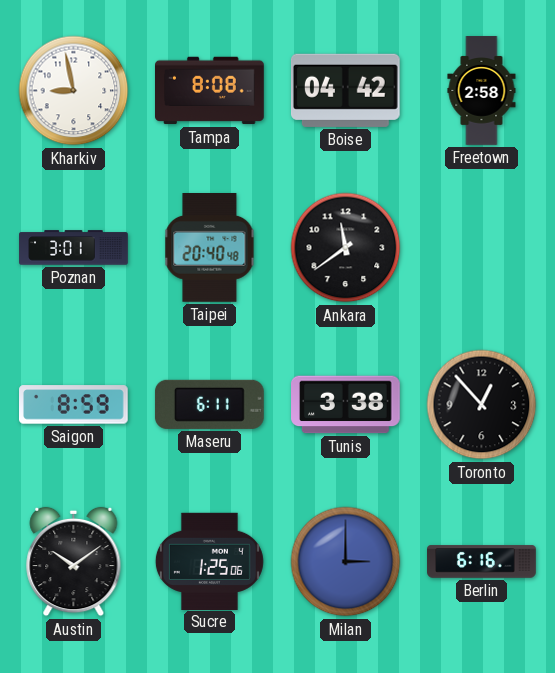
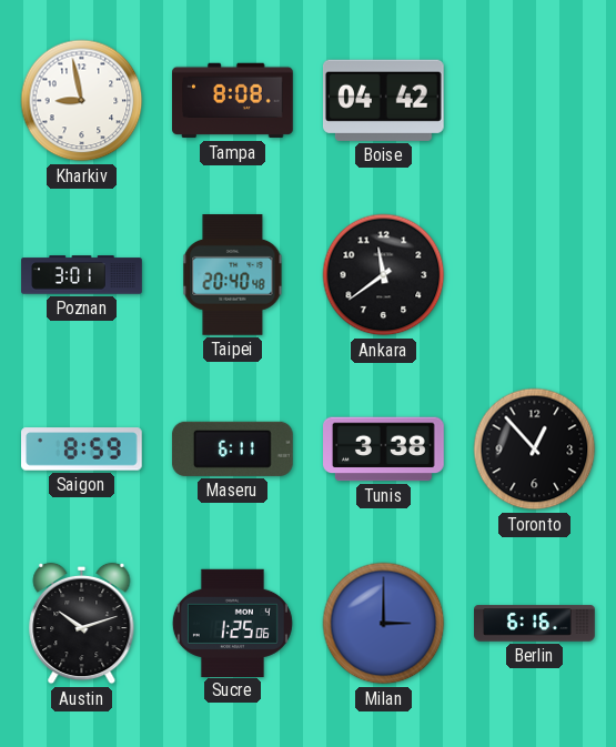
Freetown: 2:58 -> none (482, 91)
Austin: 10:09 -> 10:12 (82, 624)
